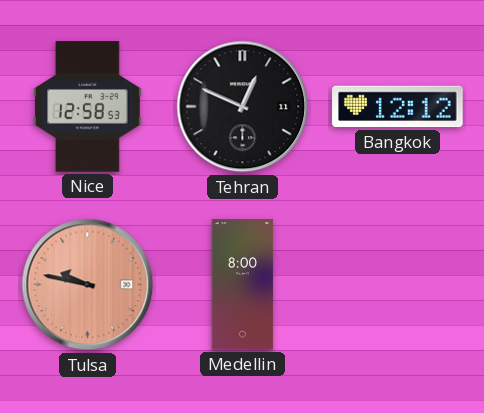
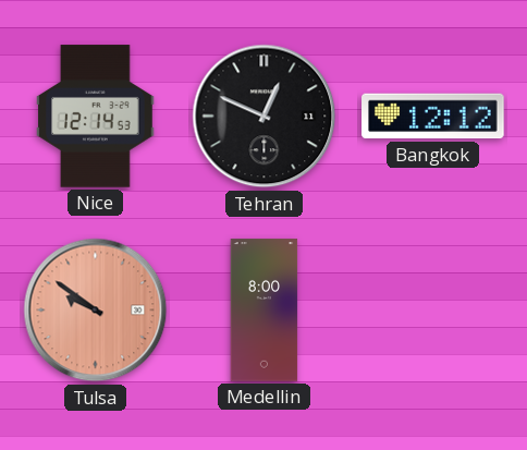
Nice: 12:58 -> 12:14 (96, 117)
Tulsa: 9:47 -> 9:51 (96, 311)
